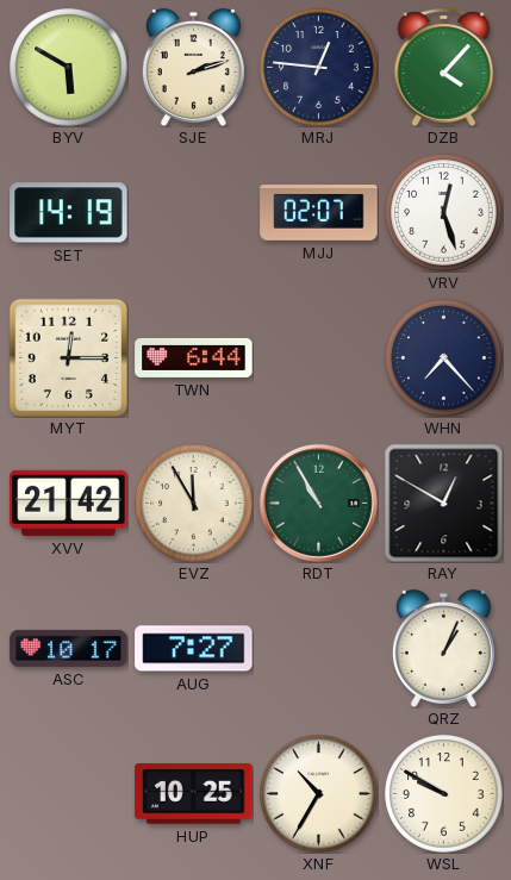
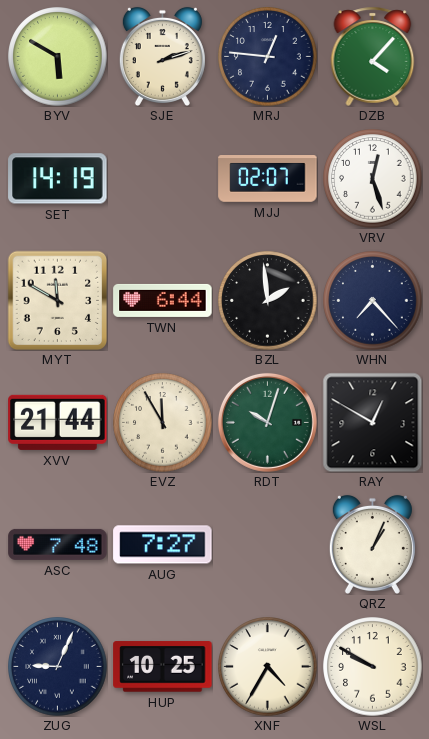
MYT: 12:15 -> 11:50 (57, 300)
BZL: none -> 1:59 (268, 301)
XVV: 21:42 -> 21:44 (58, 422)
RDT: 10:55 -> 10:03 (267, 422)
ASC: 10:17 -> 7:48 (58, 544)
ZUG: none -> 9:04 (58, 667)
XNF: 10:35 -> 4:35 (268, 667)
